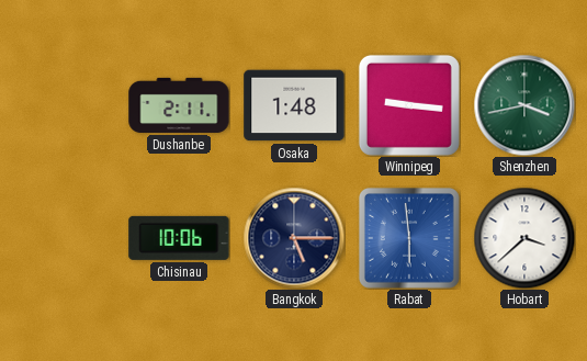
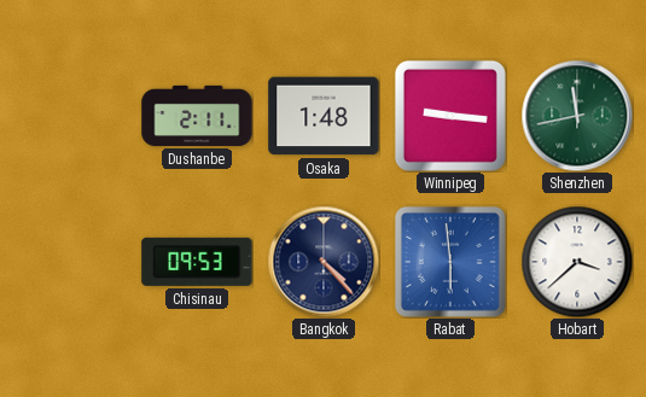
Shenzhen: 3:43 -> 11:43 (577, 116)
Chisinau: 10:06 -> 09:53 (197, 262)
Bangkok: 5:15 -> 4:23 (324, 262)
